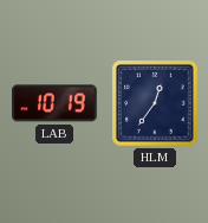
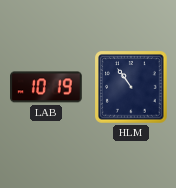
HLM: 12:36 -> 10:54 (131, 87)
